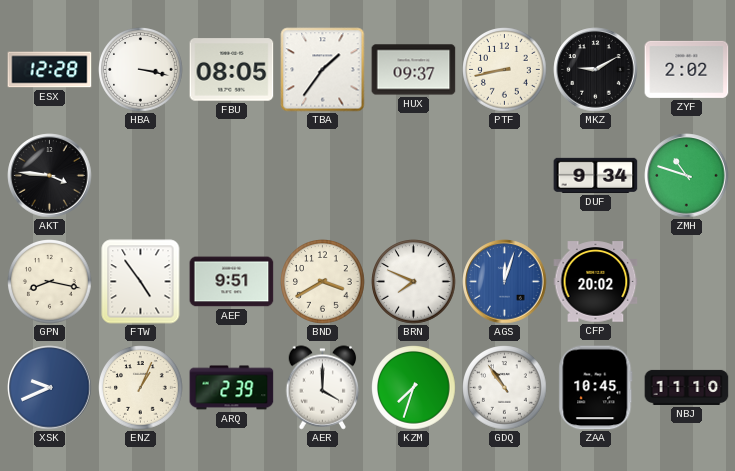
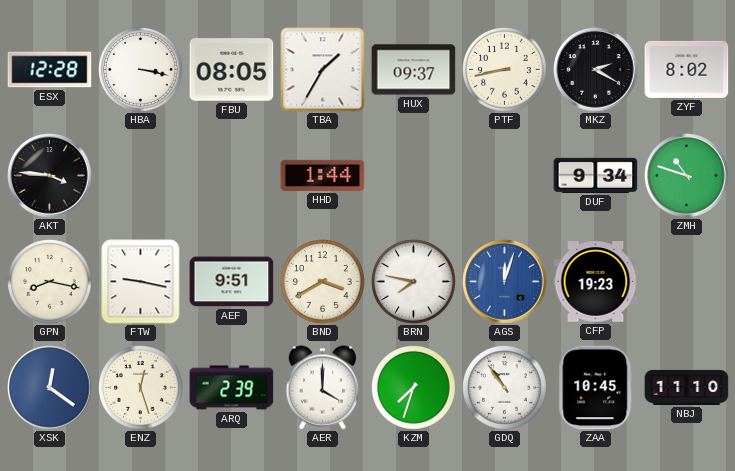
TBA: 1:36 -> 1:35 (323, 70)
MKZ: 9:10 -> 2:20 (596, 70)
ZYF: 2:02 -> 8:02 (687, 69)
HHD: none -> 1:44 (323, 175)
FTW: 4:54 -> 9:17 (141, 282)
BRN: 7:49 -> 7:47 (414, 282)
CFP: 20:02 -> 19:23 (596, 282)
XSK: 9:41 -> 12:21 (50, 388)
ENZ: 1:04 -> 12:27 (141, 388)
